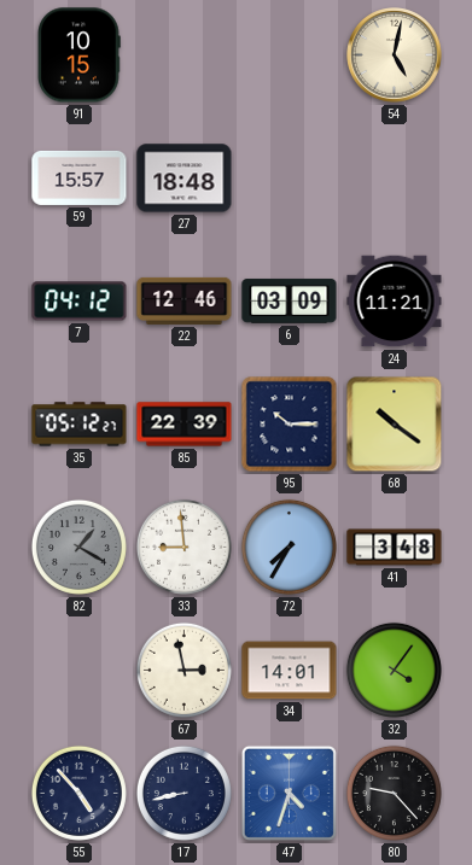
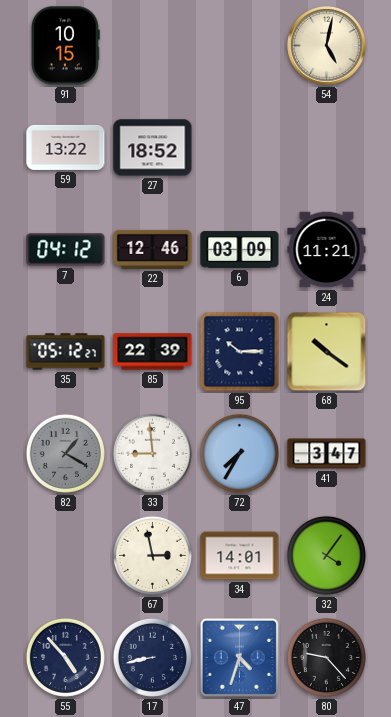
59: 15:57 -> 13:22 (66, 147)
27: 18:48 -> 18:52 (153, 148)
41: 3:48 -> 3:47 (327, 454)
